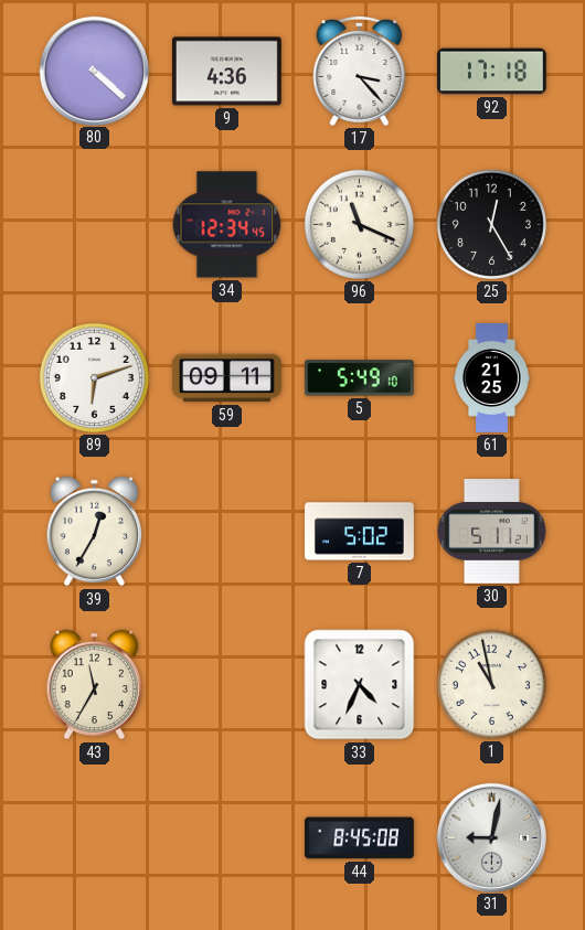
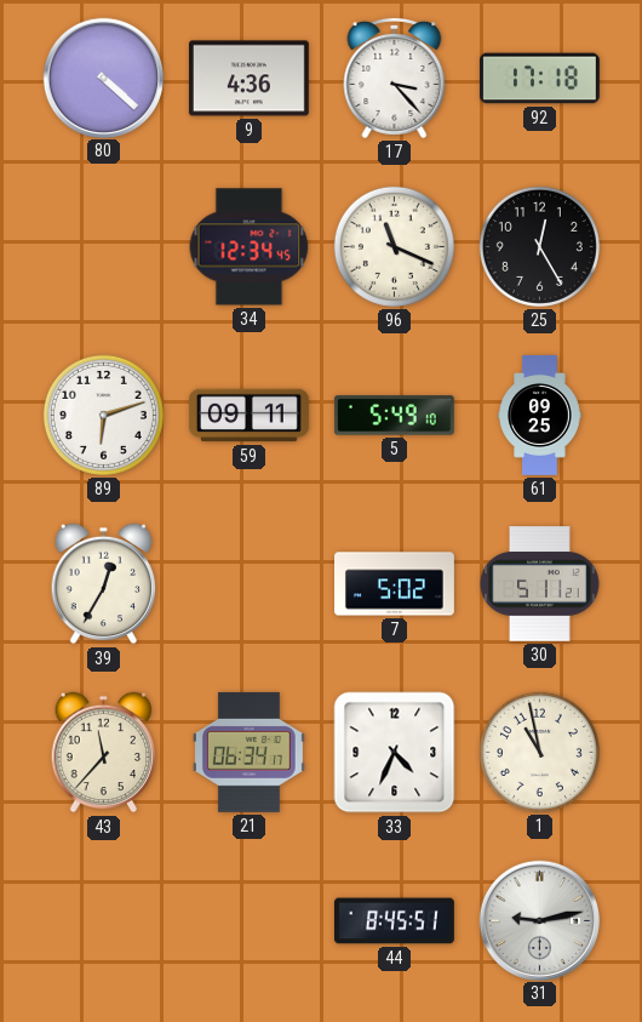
61: 21:25 -> 09:25 (540, 416)
43: 11:35 -> 11:37 (104, 753)
21: none -> 06:34 (248, 752)
44: 8:45:08 -> 8:45:51 (394, 921)
31: 9:02 -> 9:13 (539, 920)
